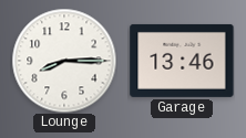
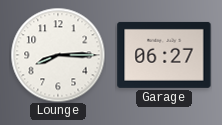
Garage: 13:46 -> 06:27 (164, 55)
